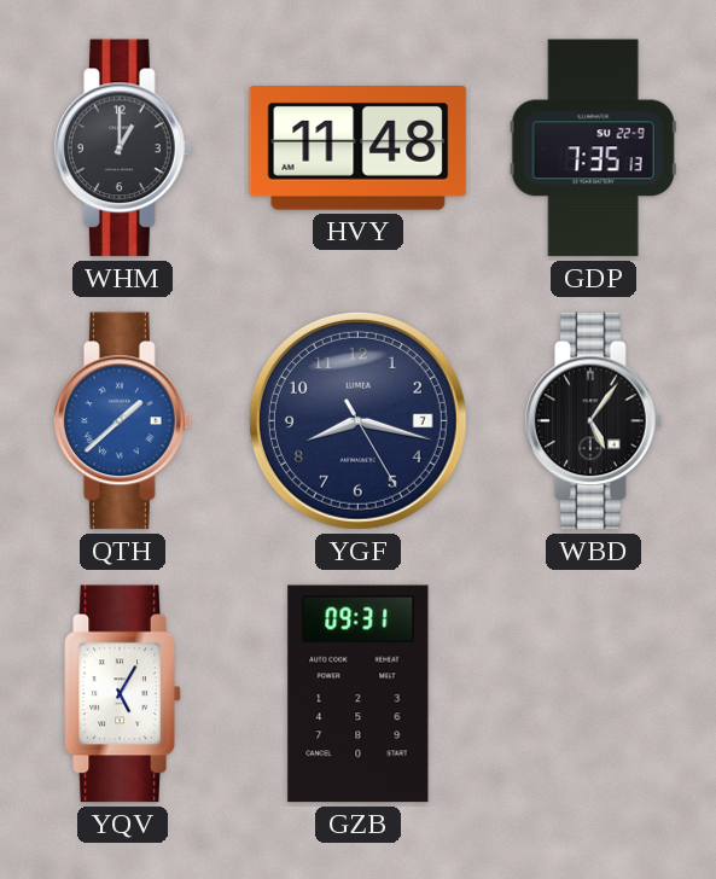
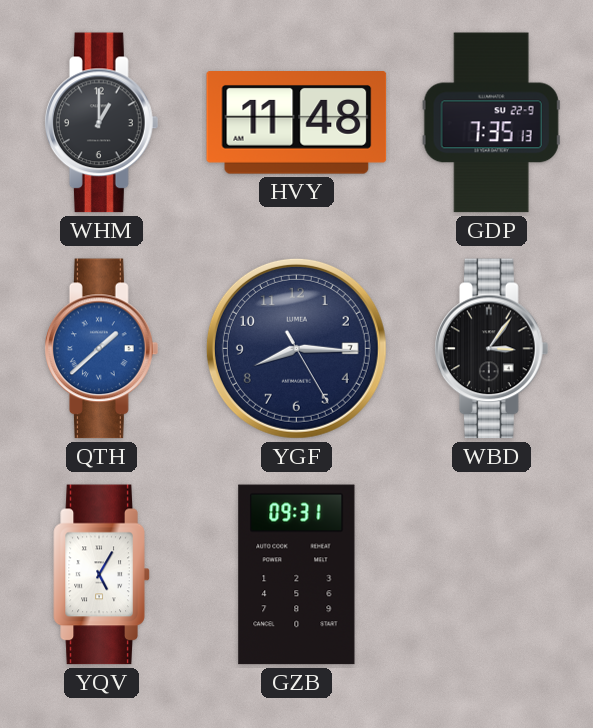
YGF: 8:17 -> 8:15 (296, 348)
WBD: 5:06 -> 3:06 (492, 349)
